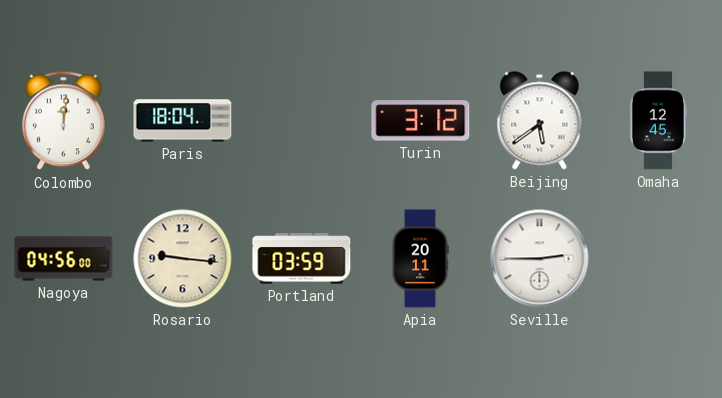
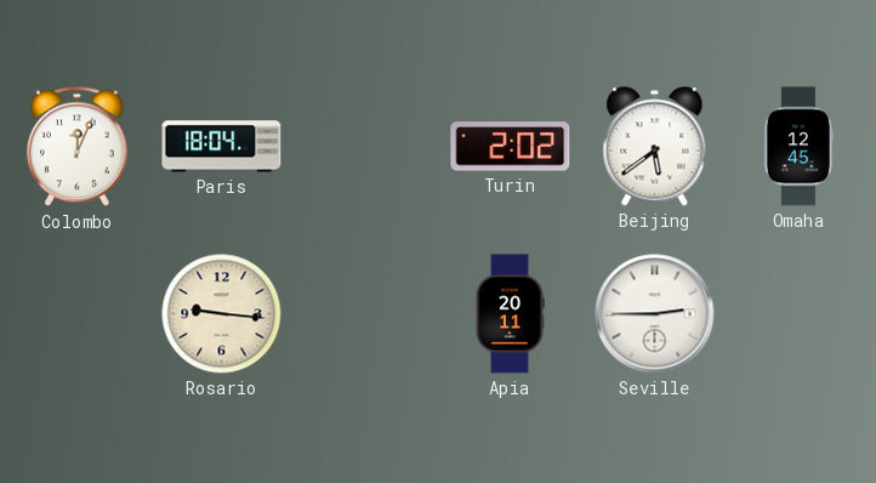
Colombo: 12:01 -> 12:04 (78, 147)
Turin: 3:12 -> 2:02 (511, 147)
Nagoya: 04:56 -> none (64, 259)
Portland: 03:59 -> none (302, 259)
